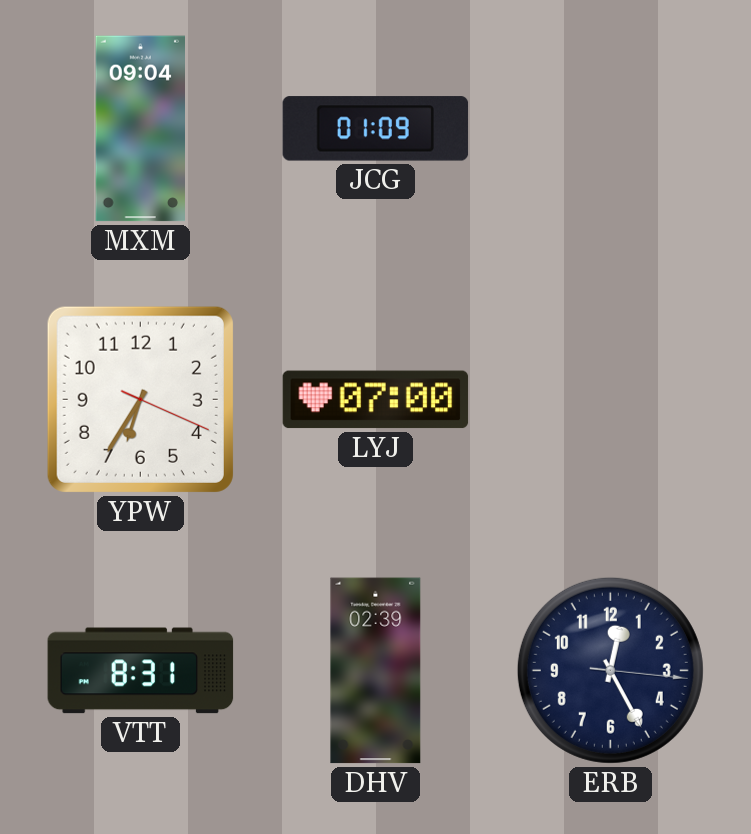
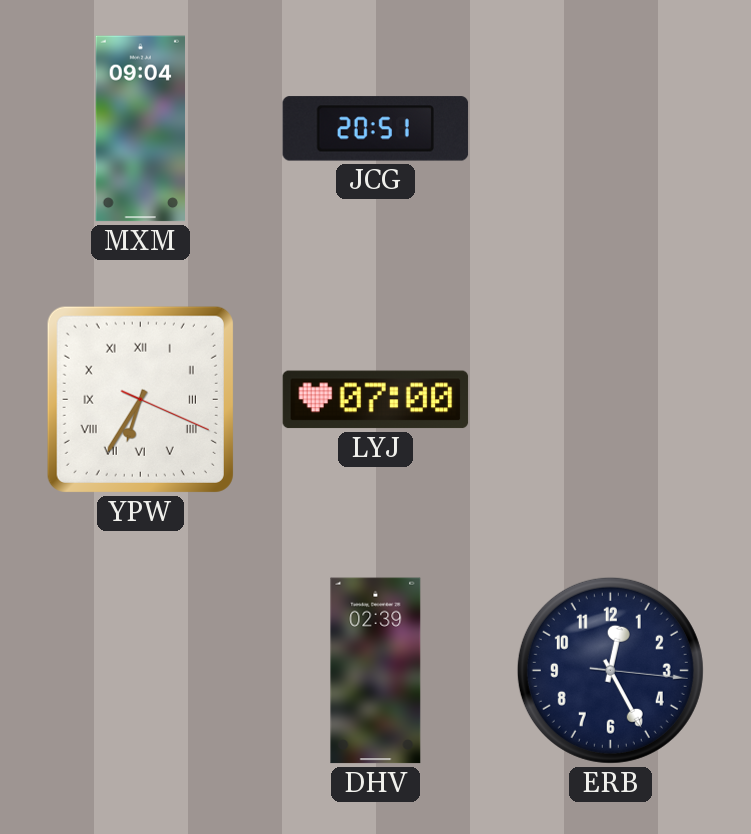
JCG: 01:09 -> 20:51 (376, 129)
YPW numerals: Arabic -> Roman (140, 399)
VTT: 8:31 -> none (141, 671)
